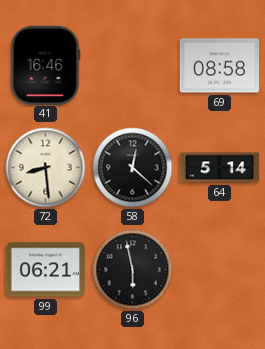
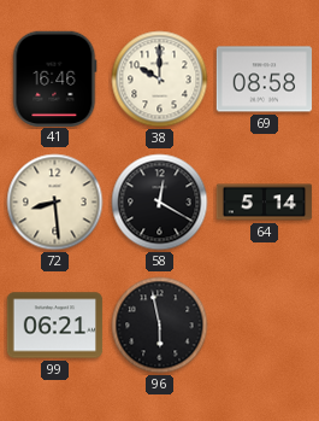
38: none -> 10:00 (160, 80)
58: 12:22 -> 12:20 (160, 203)
